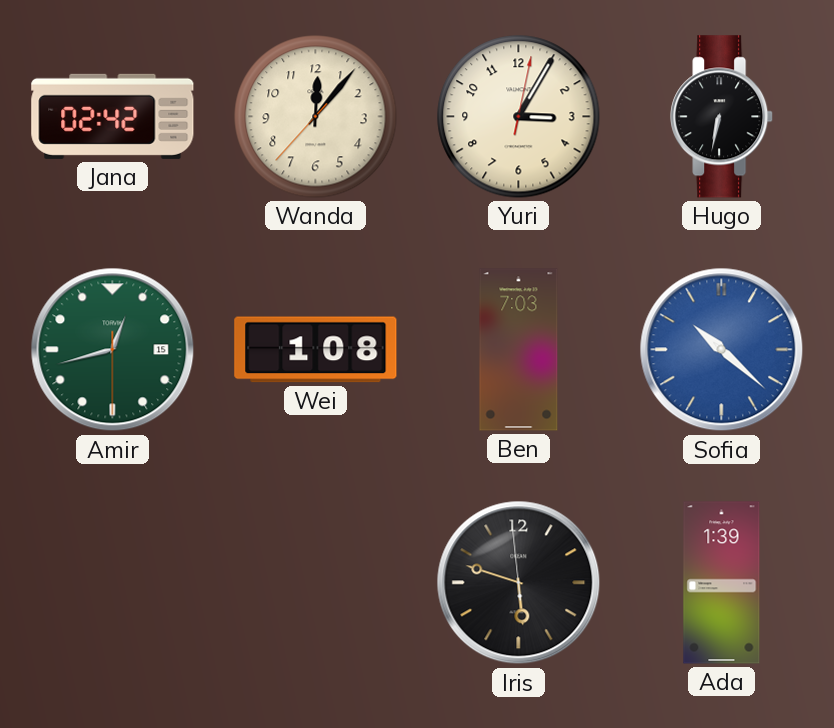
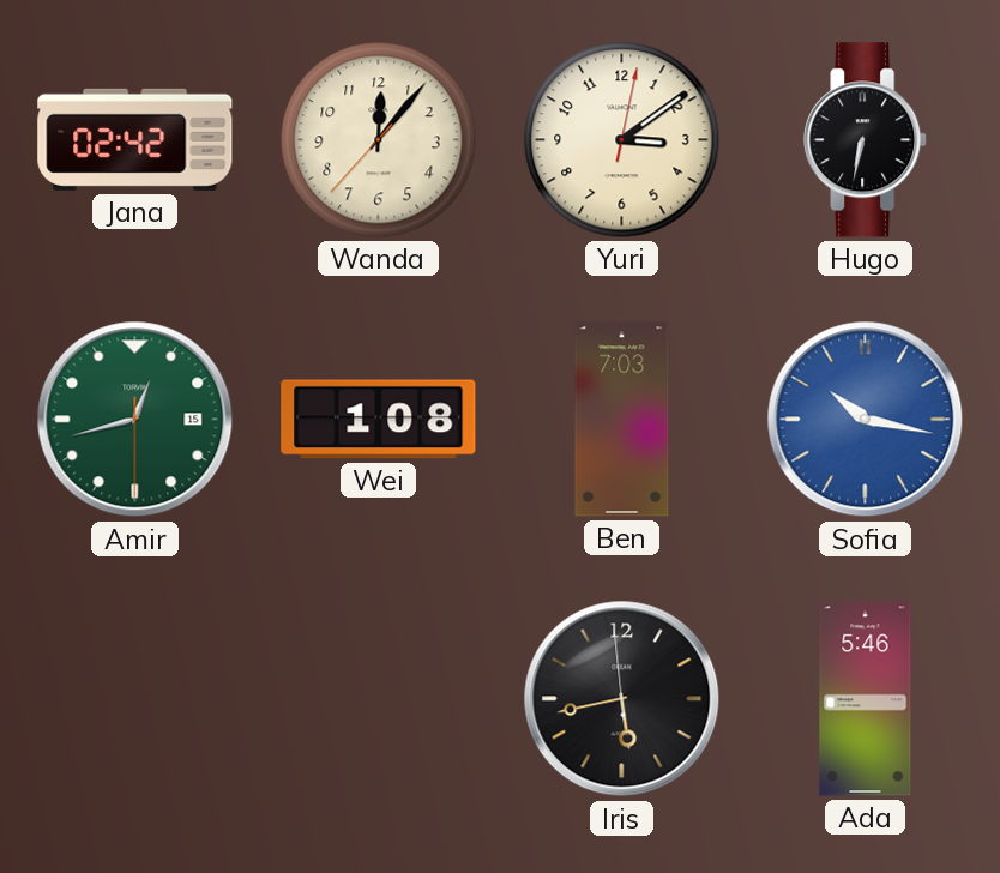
Yuri: 3:05 -> 3:09 (622, 140)
Sofia: 10:22 -> 10:17 (866, 420)
Iris: 5:47 -> 5:42 (622, 699)
Ada: 1:39 -> 5:46 (866, 699)
